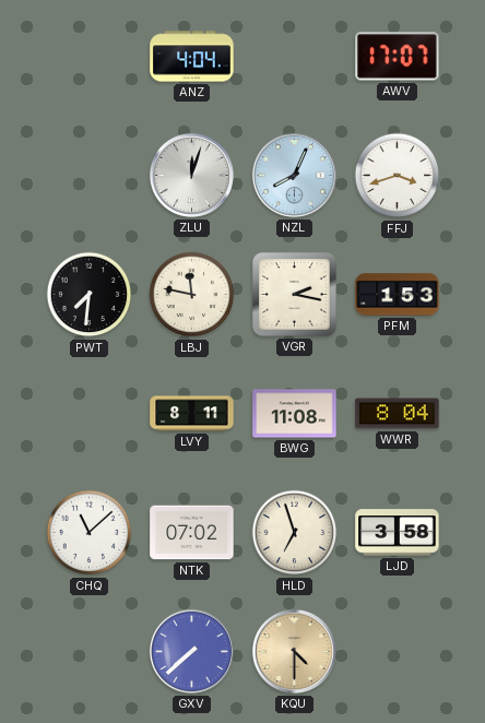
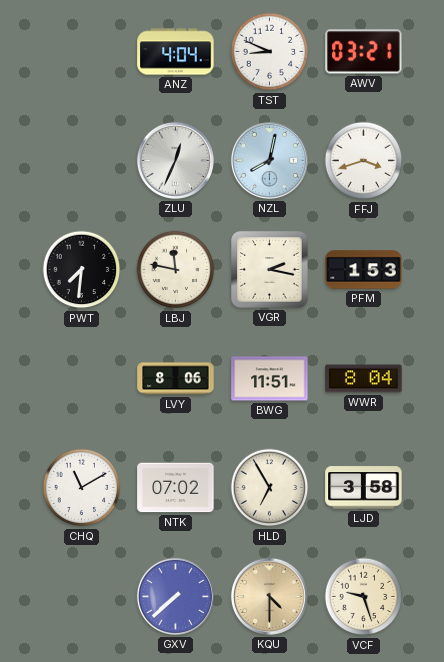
TST: none -> 8:49 (270, 52)
AWV: 17:07 -> 03:21 (364, 52)
ZLU: 12:03 -> 12:34 (175, 160)
NZL: 8:04 -> 8:02 (269, 160)
LVY: 8:11 -> 8:06 (176, 379)
BWG: 11:08 -> 11:51 (270, 379)
CHQ: 11:08 -> 11:10 (82, 488)
HLD: 6:57 -> 6:55 (270, 488)
VCF: none -> 9:27 (364, 597)
